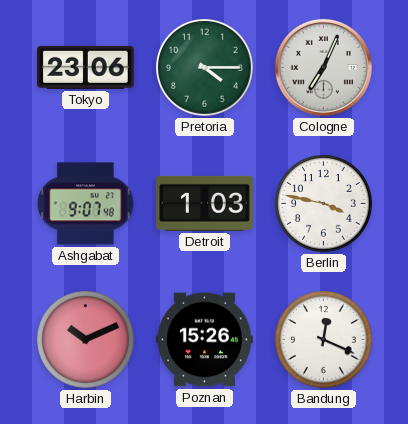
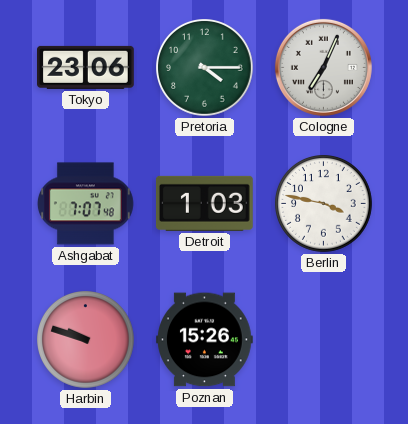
Ashgabat: 9:07 -> 7:07 (85, 204)
Harbin: 10:11 -> 9:48 (86, 340)
Bandung: 12:19 -> none (324, 340)
